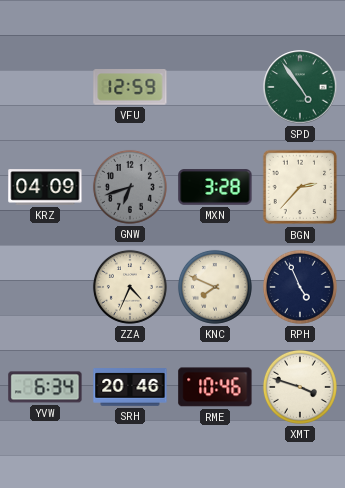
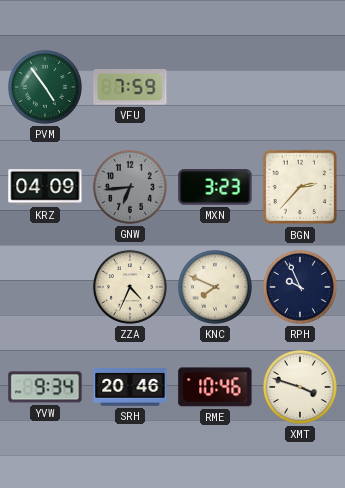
PVM: none -> 4:54 (45, 87)
VFU: 12:59 -> 7:59 (130, 87)
SPD: 4:54 -> none (300, 87)
GNW: 6:42 -> 6:44 (130, 187)
MXN: 3:28 -> 3:23 (215, 187)
RPH: 4:56 -> 9:56 (300, 287)
YVW: 6:34 -> 9:34 (45, 387)
